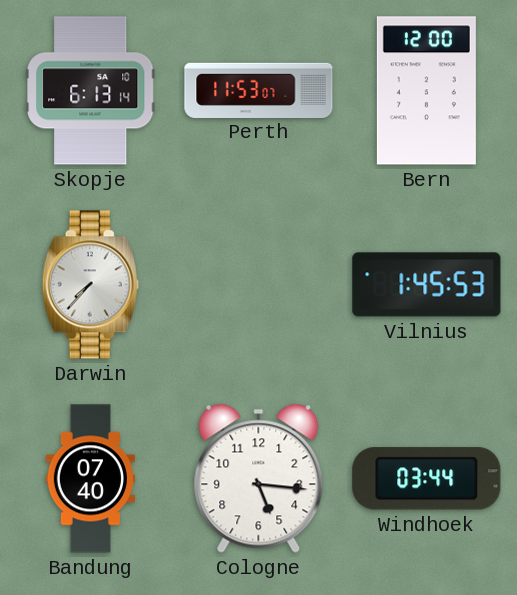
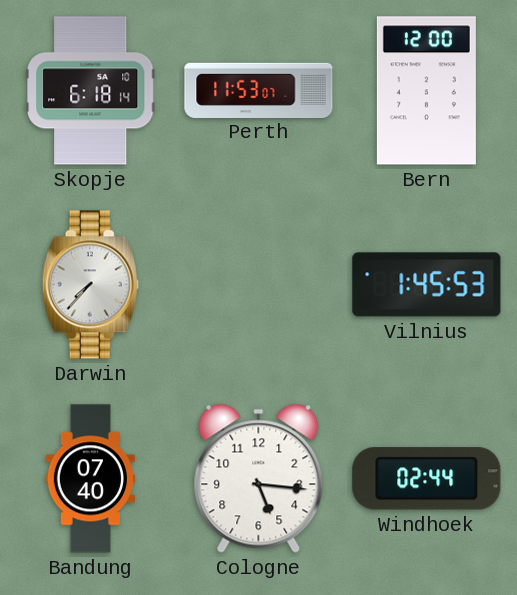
Skopje: 6:13 -> 6:18 (91, 91)
Windhoek: 03:44 -> 02:44 (427, 479)
